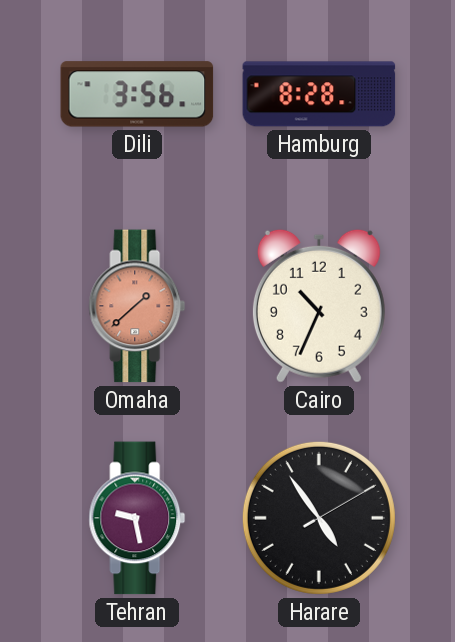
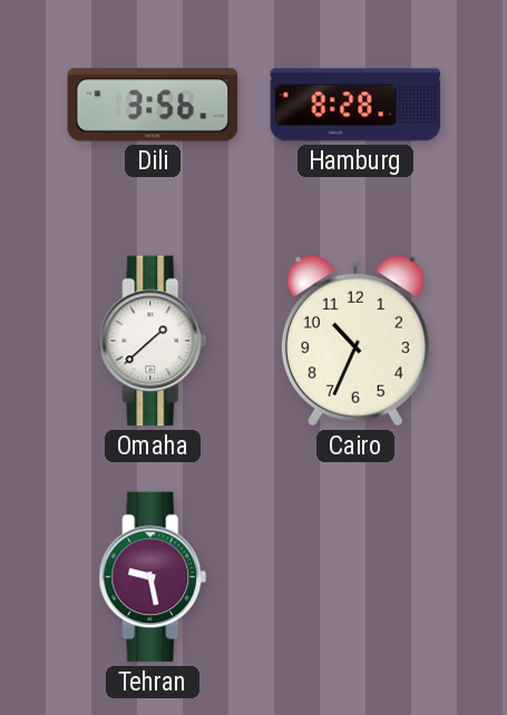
Omaha dial: salmon -> white (153, 341)
Harare: 4:54 -> none (319, 518)
